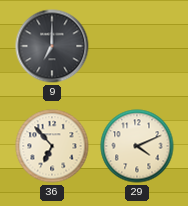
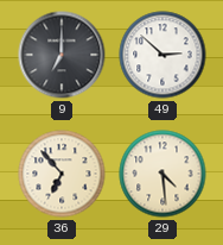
49: none -> 2:52 (163, 55)
29: 4:11 -> 4:29 (163, 174)
